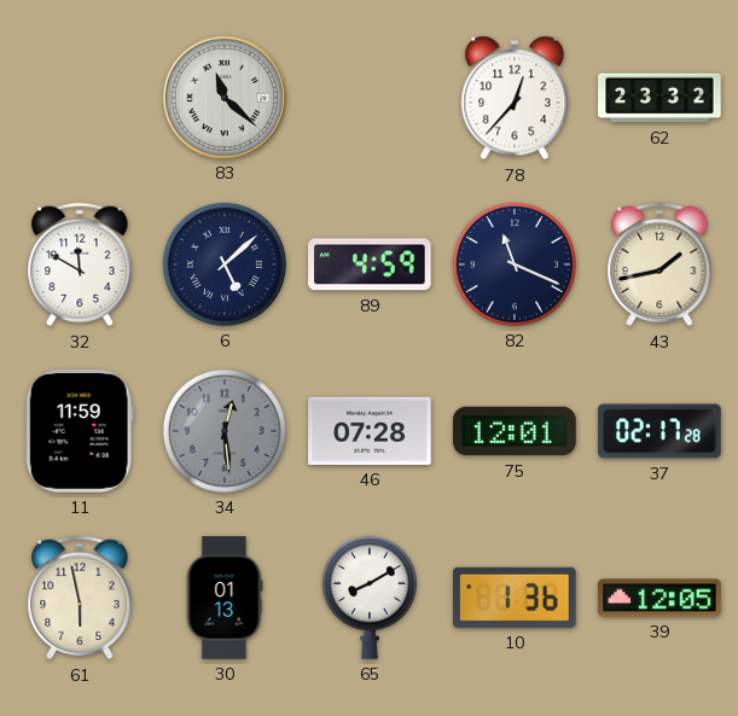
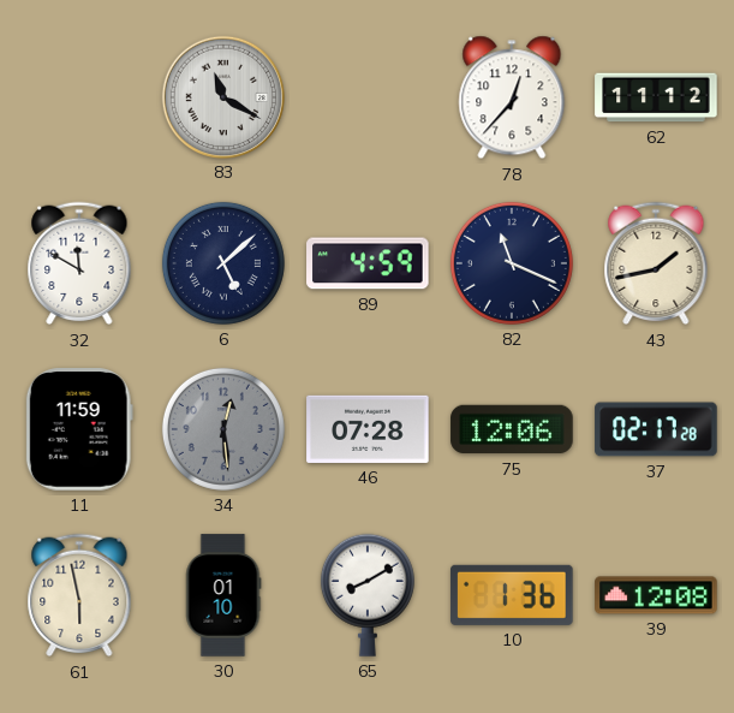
83: 11:22 -> 11:20 (222, 96)
62: 23:32 -> 11:12 (656, 97)
75: 12:01 -> 12:06 (512, 429)
30: 01:13 -> 01:10 (223, 595)
39: 12:05 -> 12:08 (656, 595)
